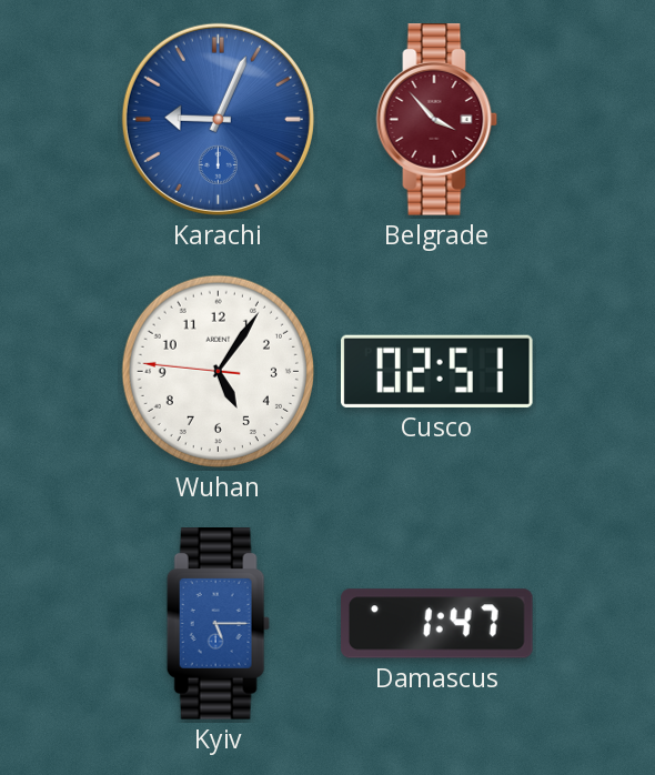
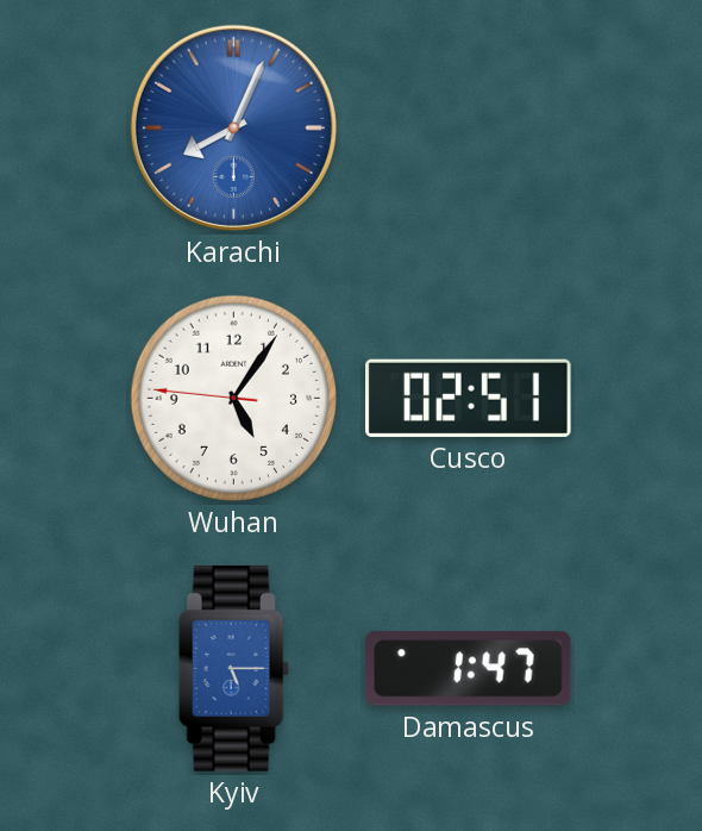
Karachi: 9:04 -> 8:04 (233, 127)
Belgrade: 3:53 -> none (437, 120)
